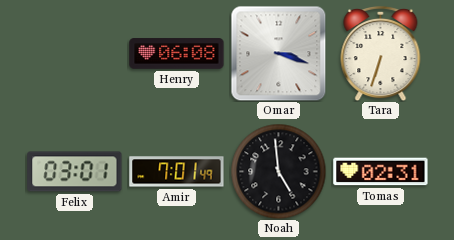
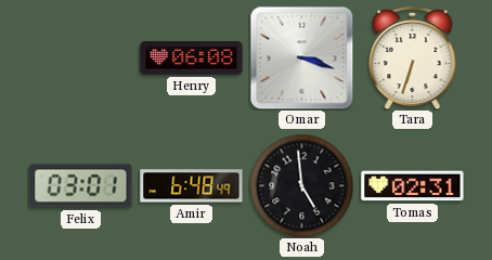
Amir: 7:01 -> 6:48 (192, 186)
